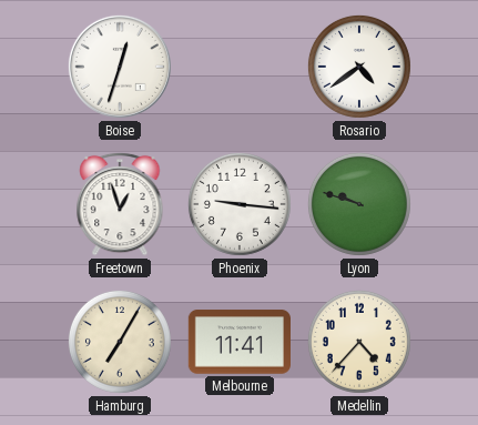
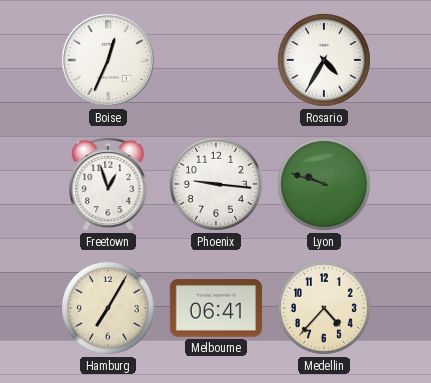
Boise: 12:33 -> 12:34 (108, 60)
Rosario: 4:39 -> 4:35 (324, 60)
Melbourne: 11:41 -> 06:41 (215, 308)
